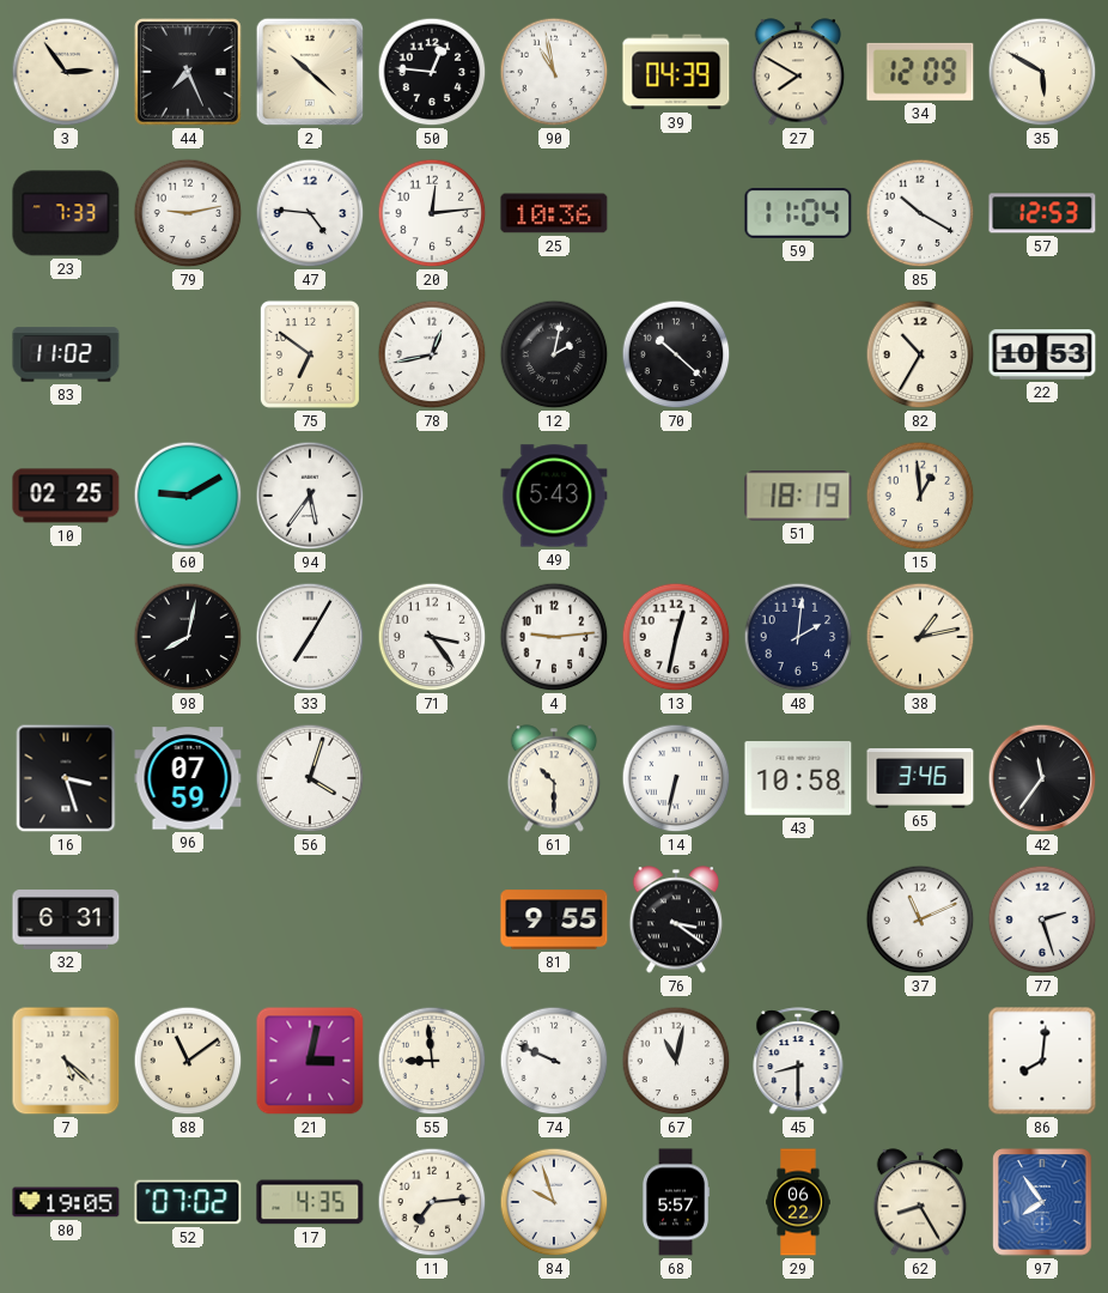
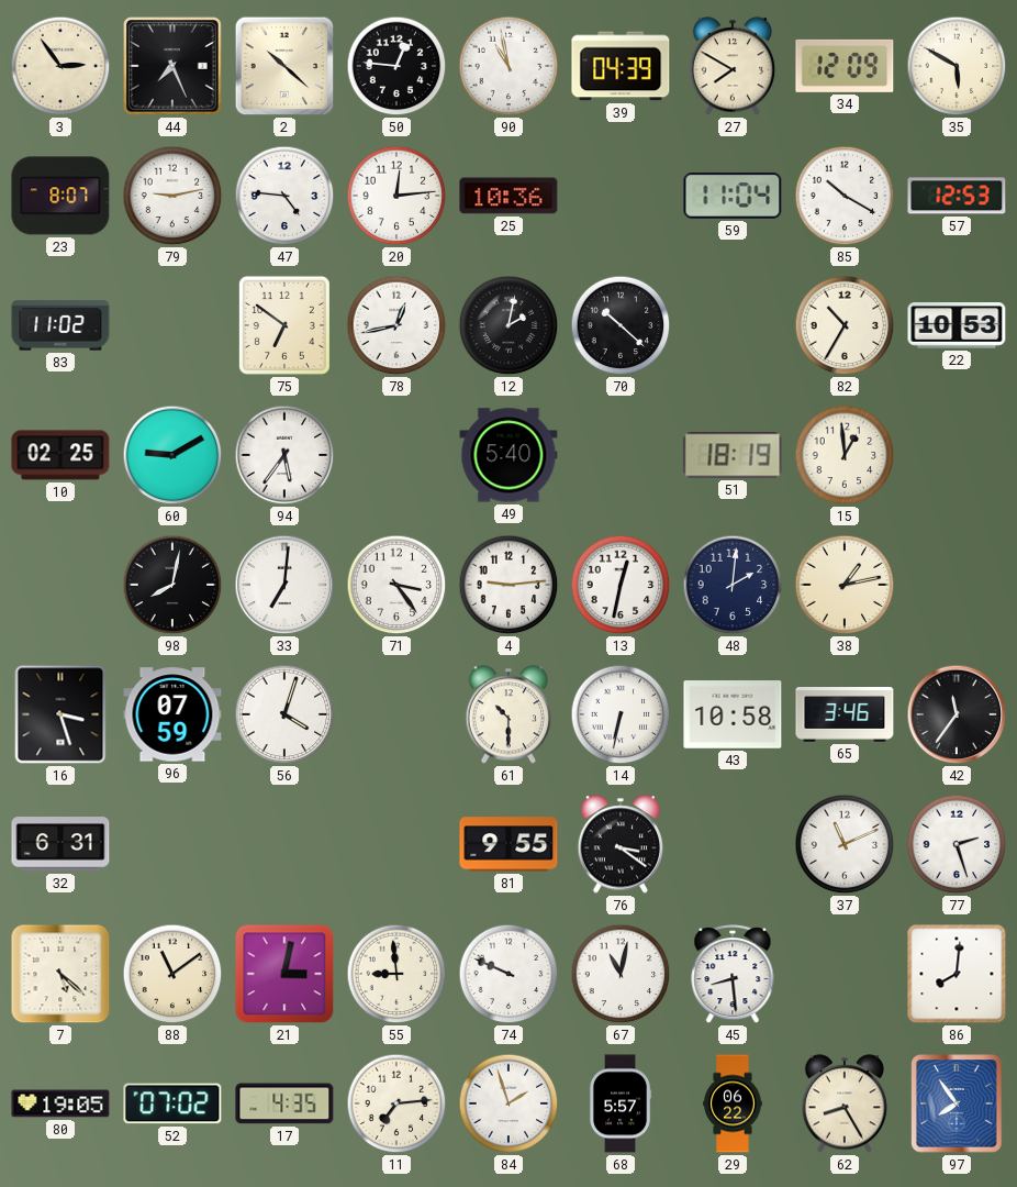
23: 7:33 -> 8:07 (60, 196)
49: 5:43 -> 5:40 (509, 455)
33: 7:05 -> 7:01 (284, 585)
45: 8:30 -> 8:29 (733, 975)
84: 9:57 -> 1:57 (509, 1103)
